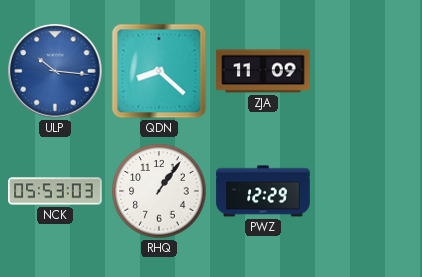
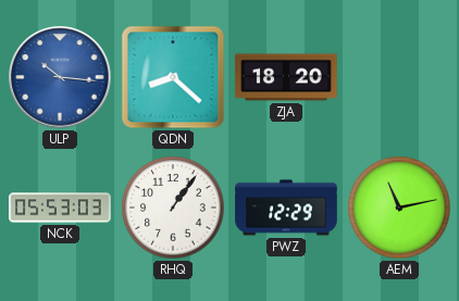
ZJA: 11:09 -> 18:20 (286, 77)
AEM: none -> 11:13 (399, 208)
